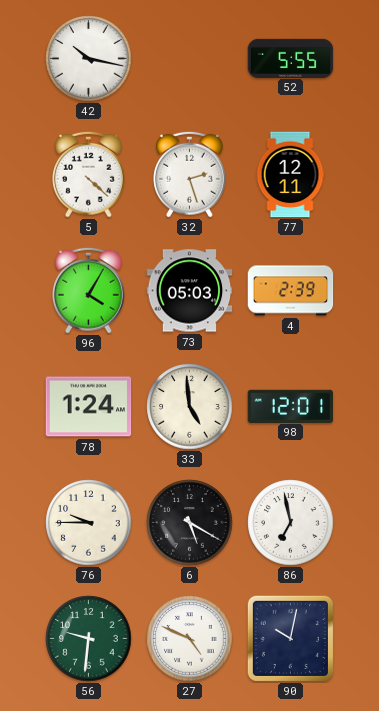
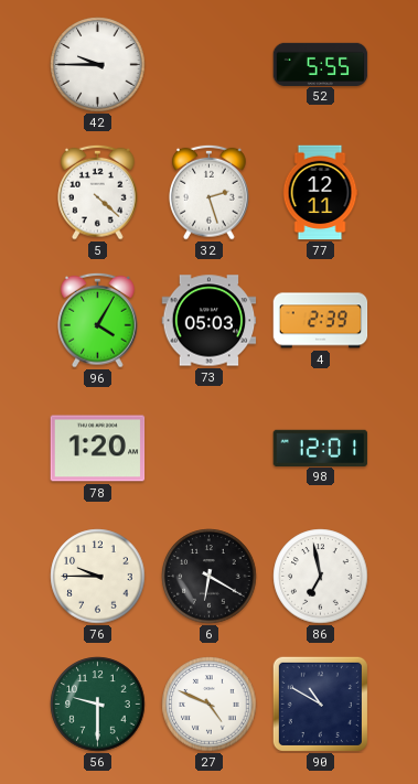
42: 10:17 -> 9:45 (98, 65)
78: 1:24 -> 1:20 (98, 449)
33: 4:59 -> none (190, 407)
6: 5:20 -> 6:20 (210, 577)
56: 9:31 -> 9:30 (98, 705)
90: 10:02 -> 10:50 (320, 704)
